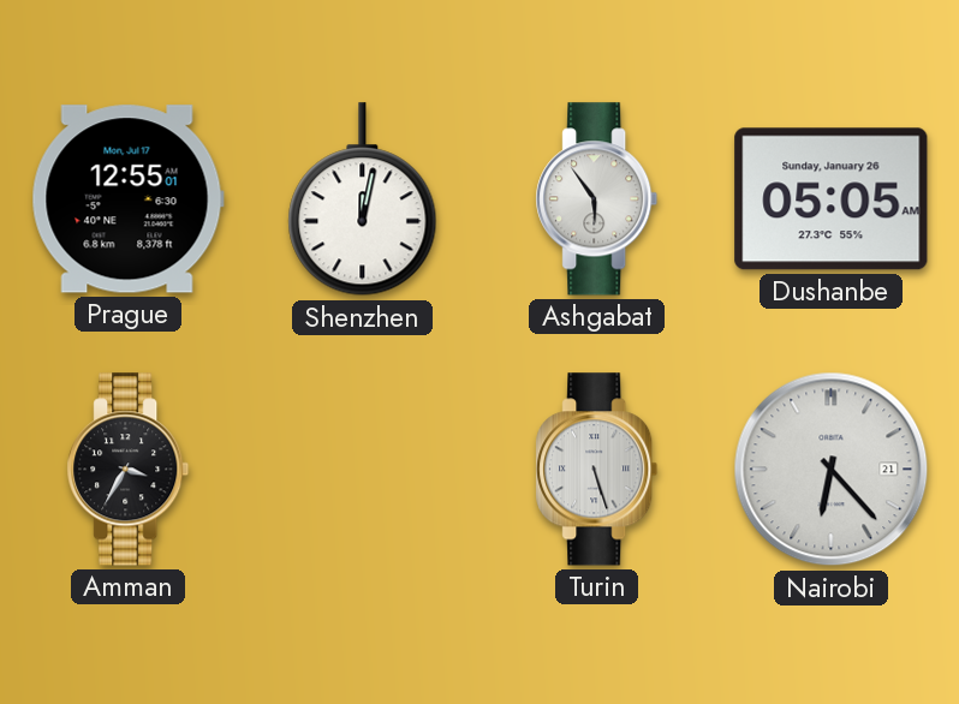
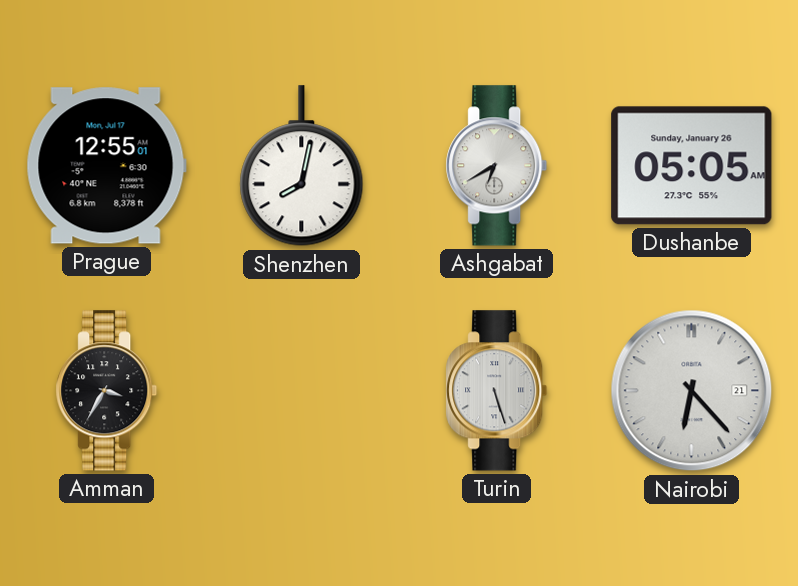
Shenzhen: 12:02 -> 8:02 (302, 166)
Ashgabat: 5:54 -> 6:40 (497, 166)
